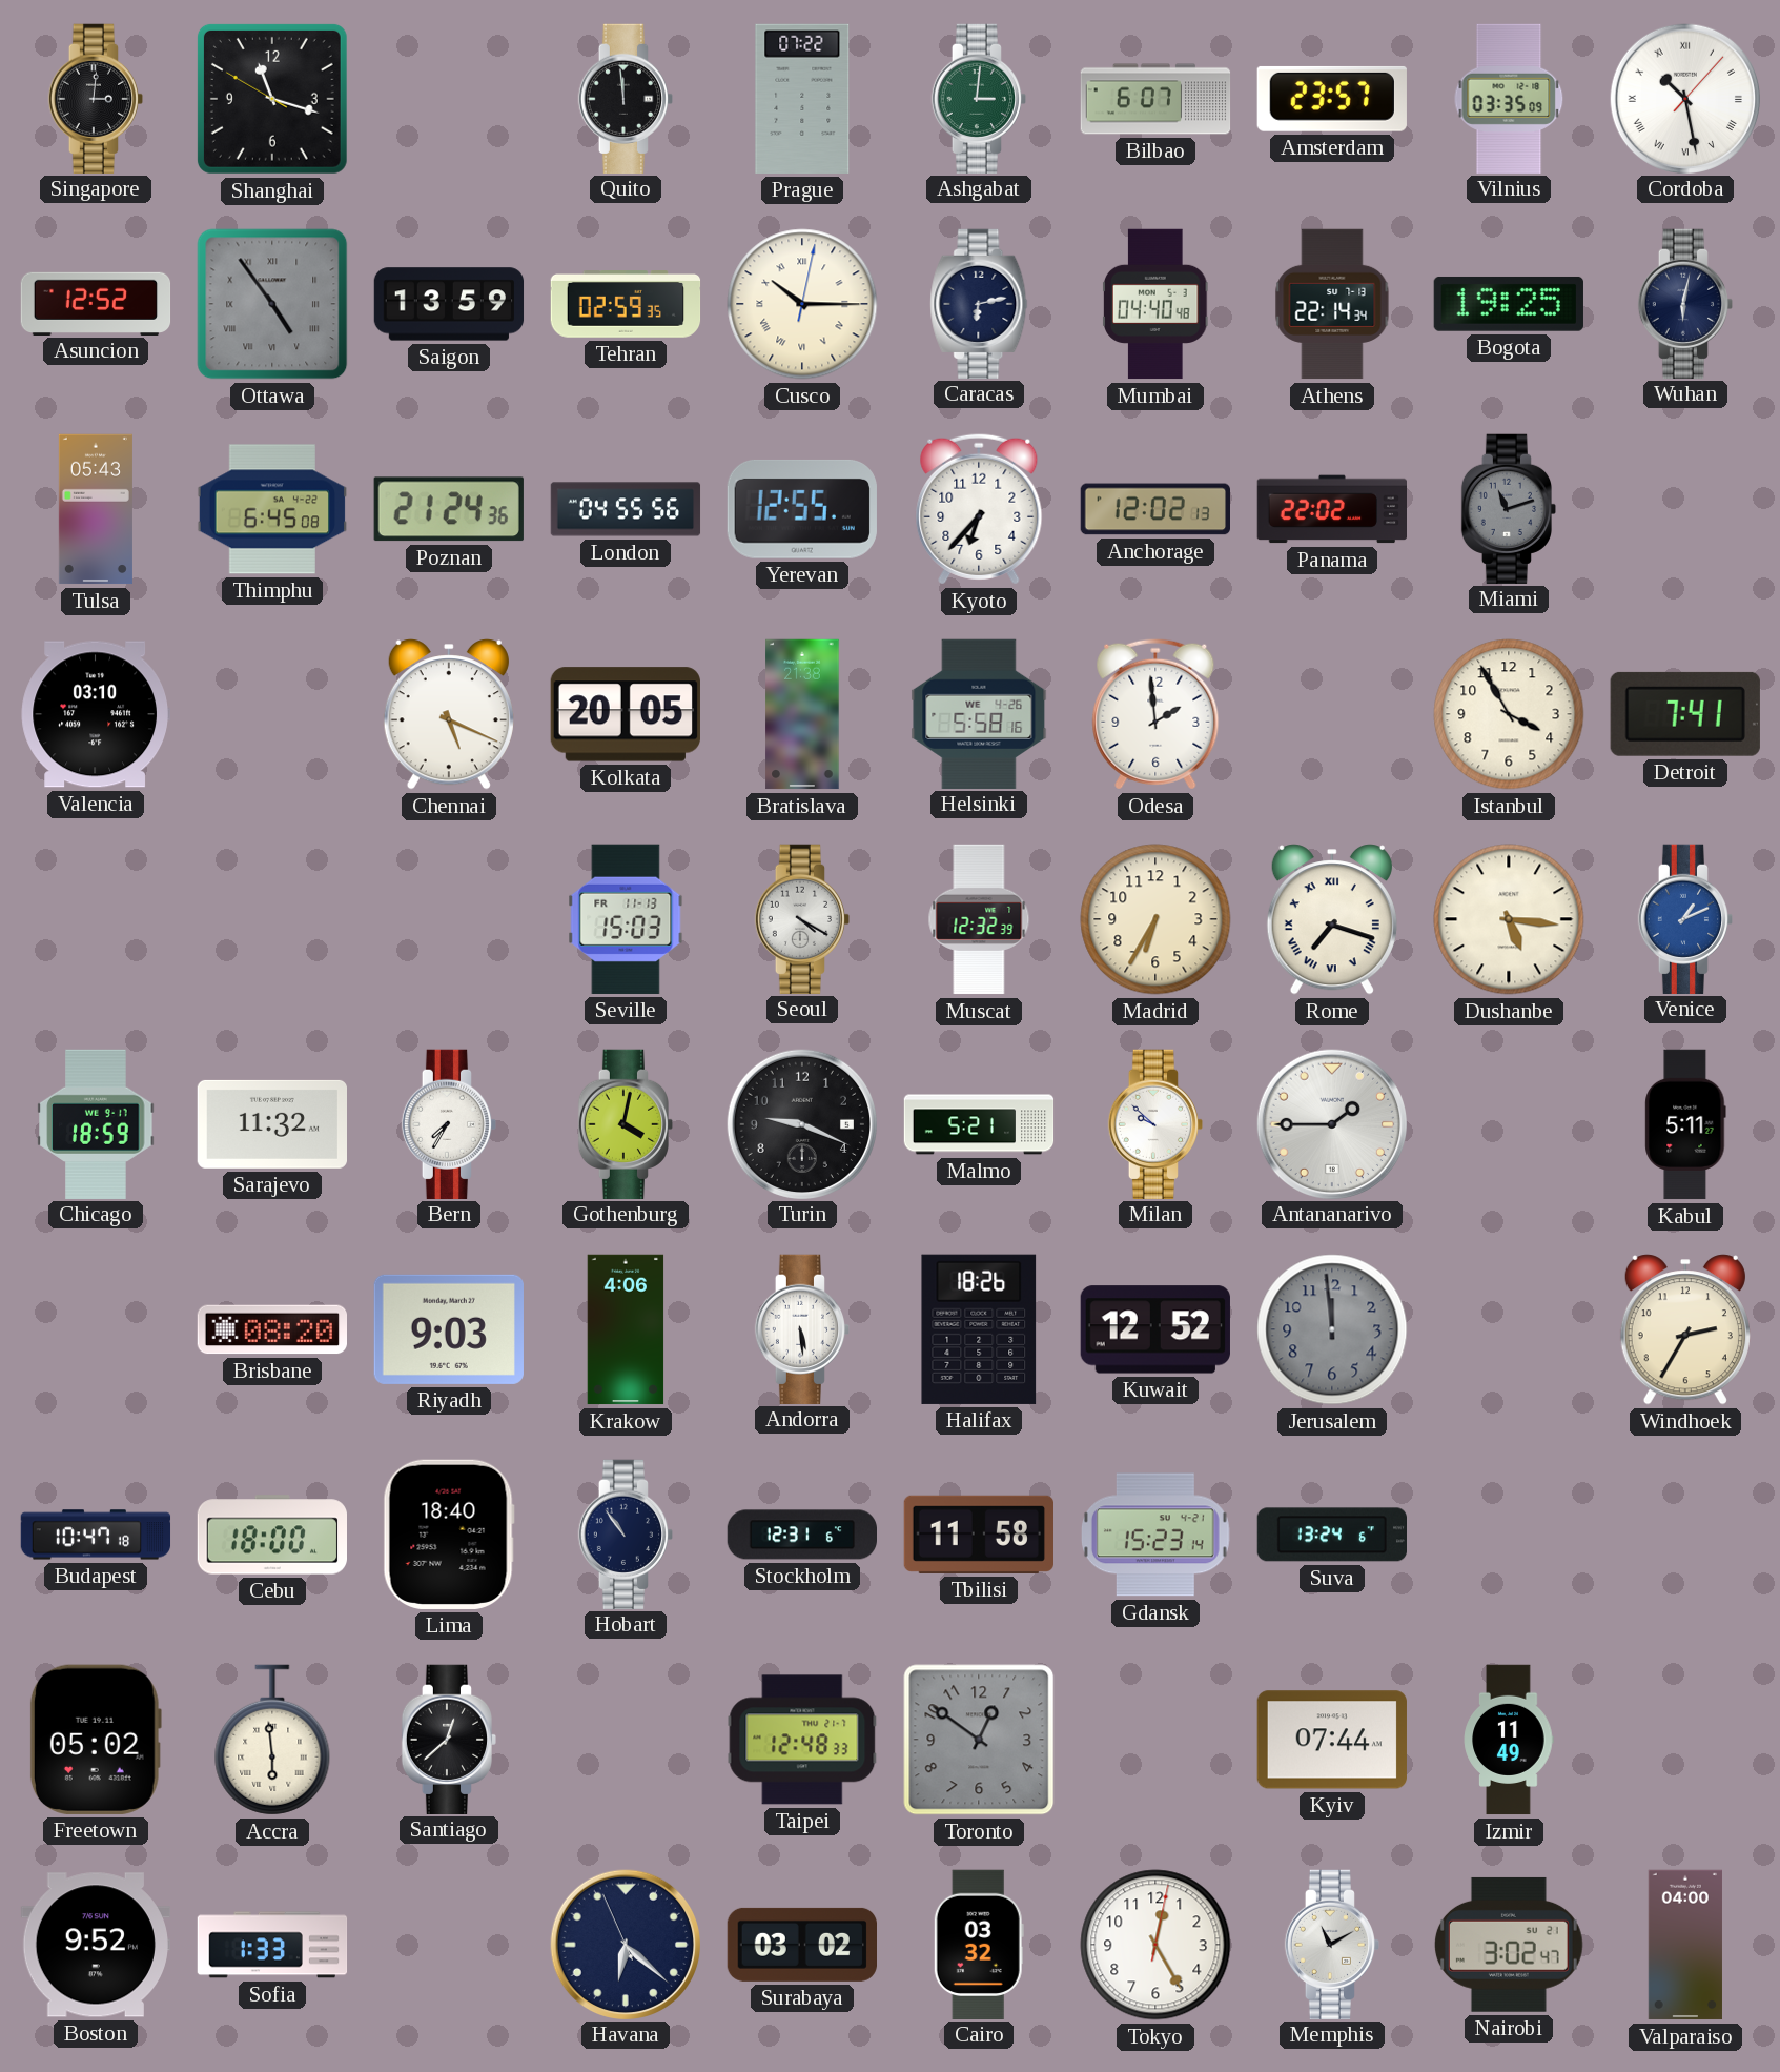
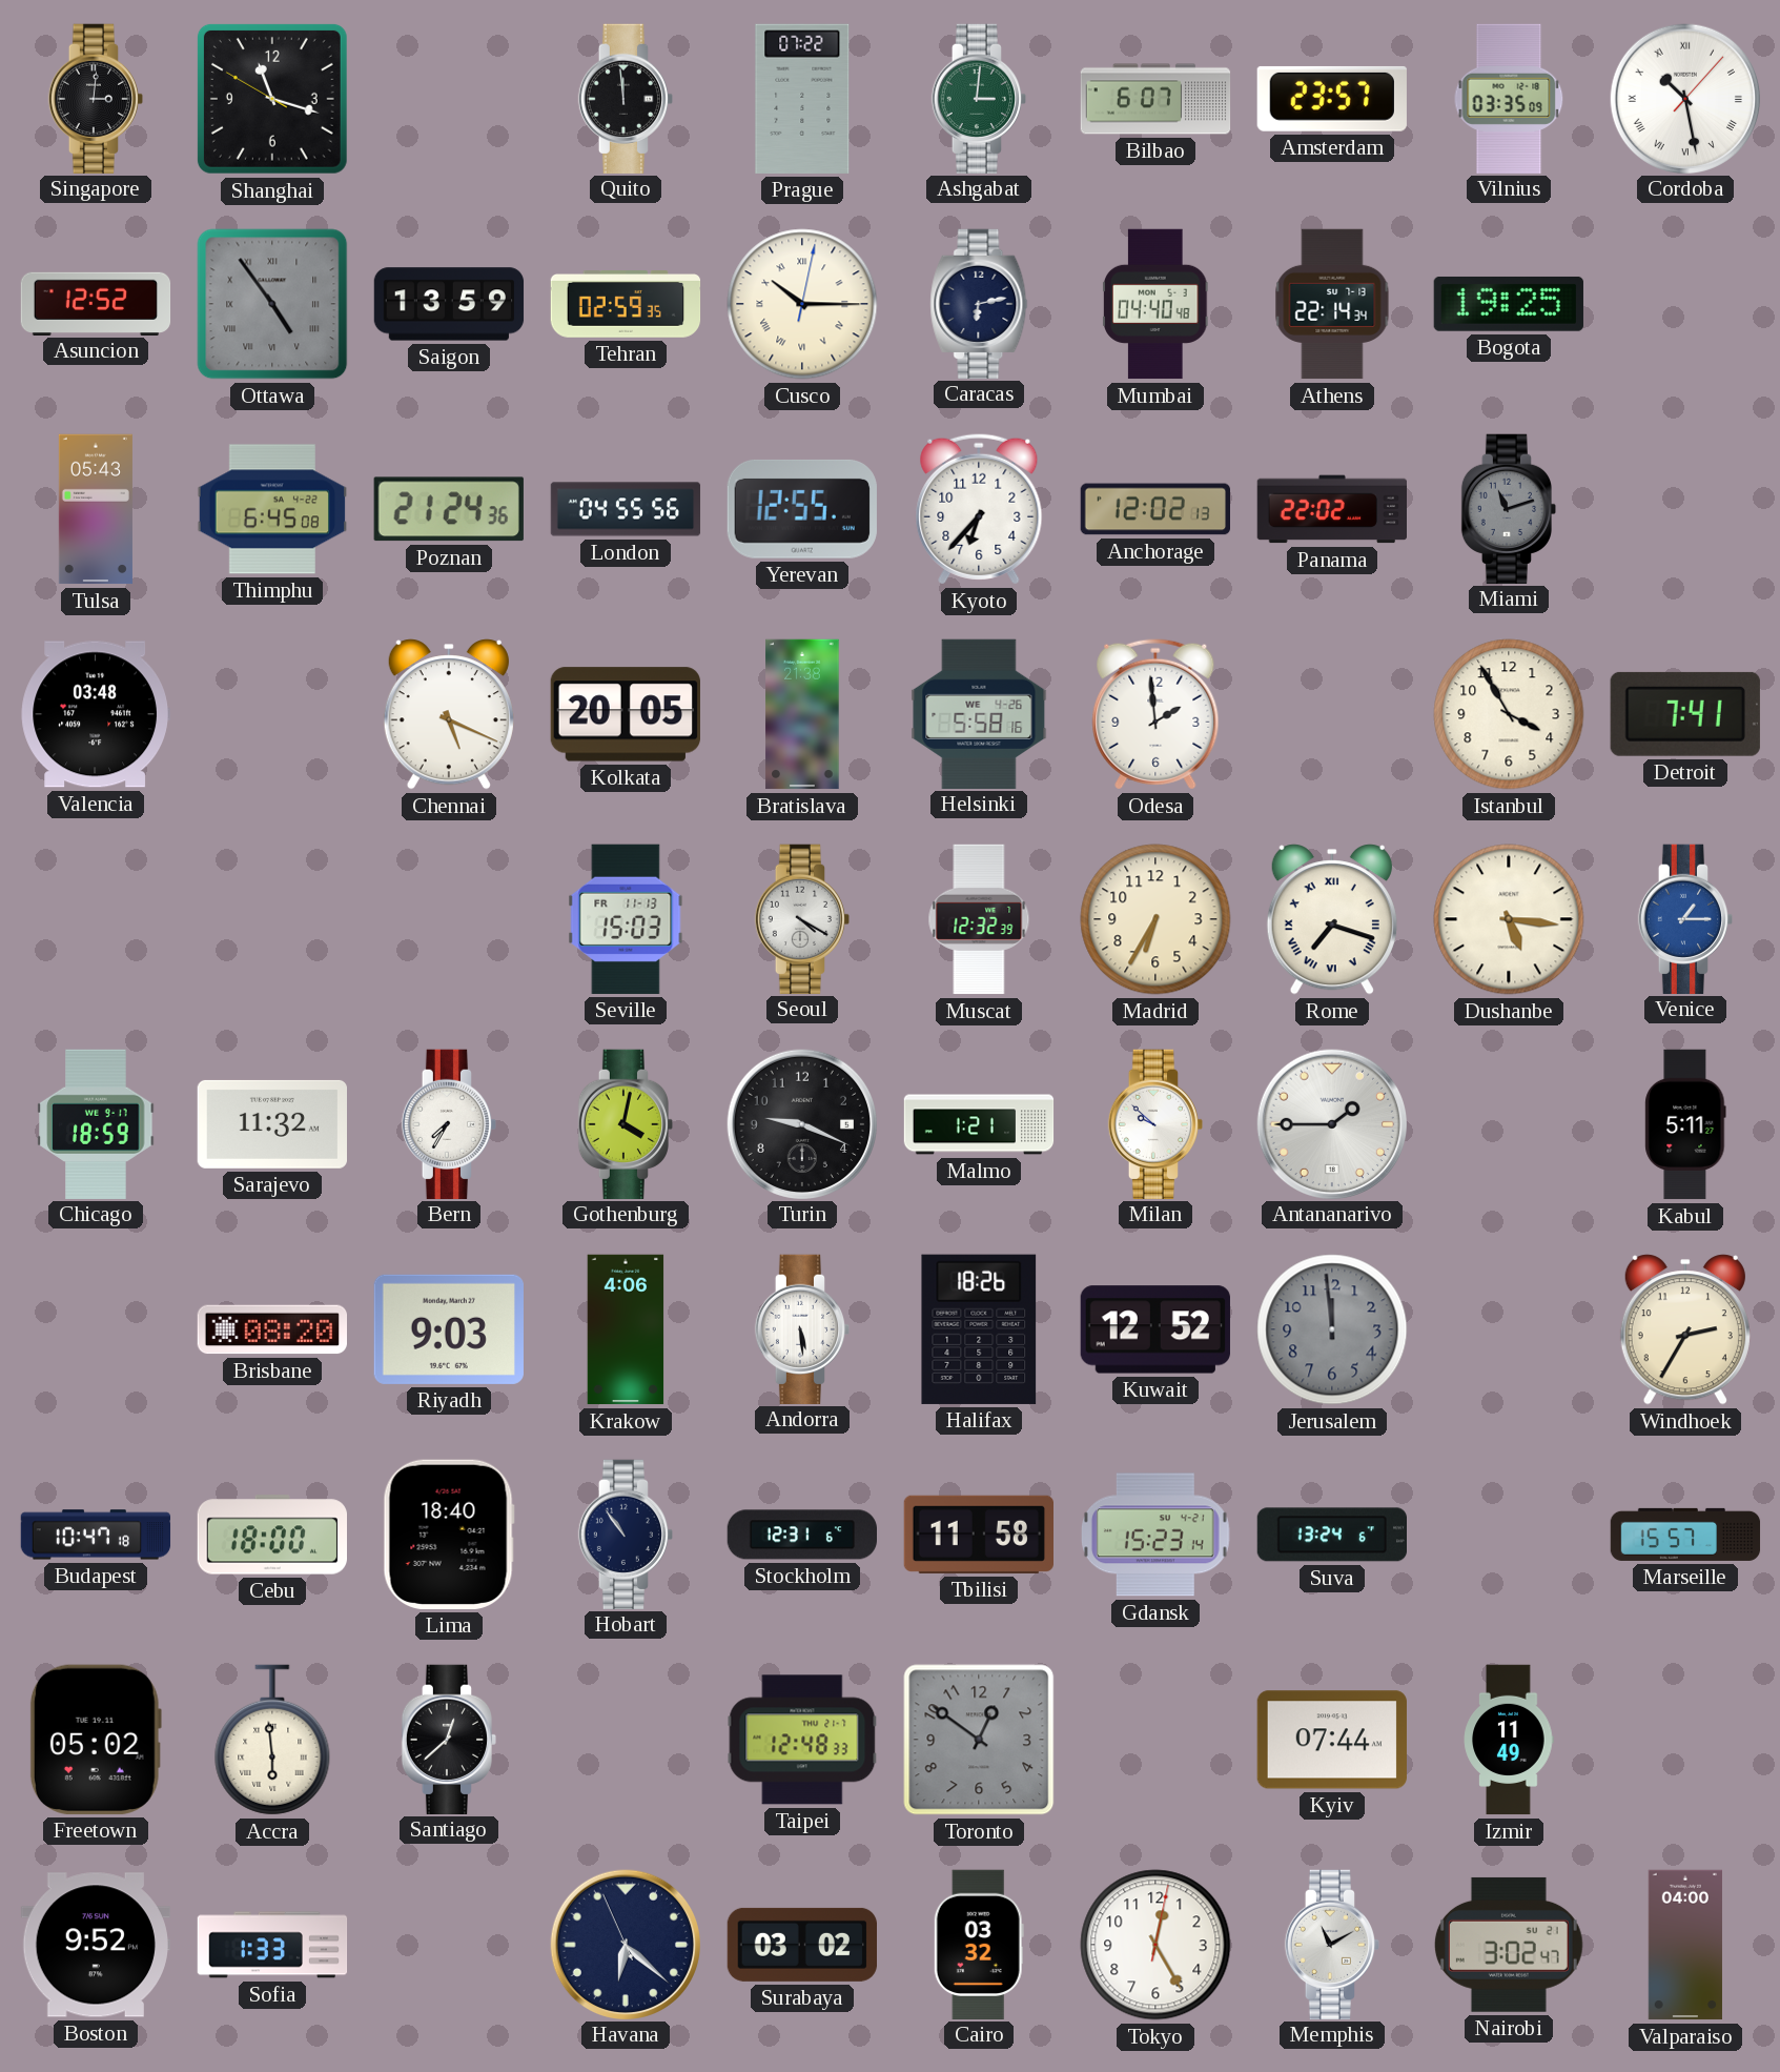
Wuhan: 6:02 -> none (1684, 303)
Valencia: 03:10 -> 03:48 (96, 714)
Venice: 1:11 -> 1:15 (1684, 918)
Malmo: 5:21 -> 1:21 (979, 1124)
Marseille: none -> 15:57 (1685, 1535)
